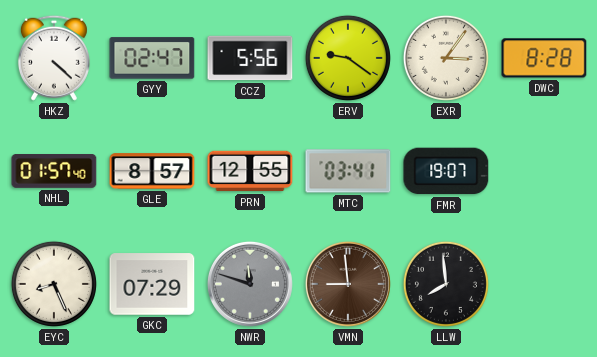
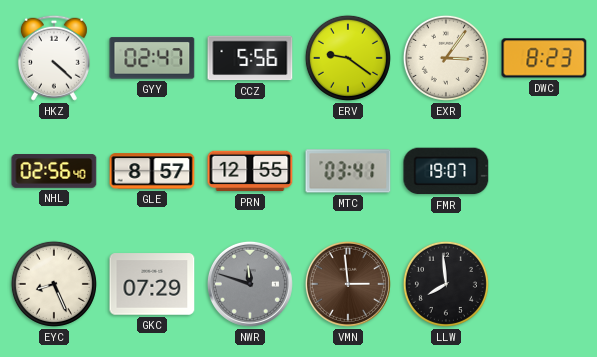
DWC: 8:28 -> 8:23 (544, 58)
NHL: 01:57 -> 02:56 (54, 172)
VMN: 8:59 -> 2:59 (348, 284)
